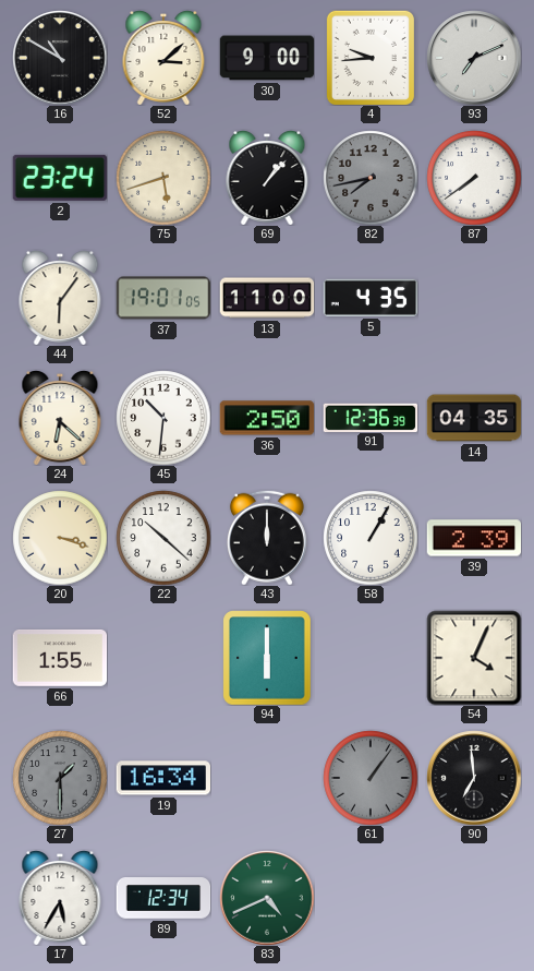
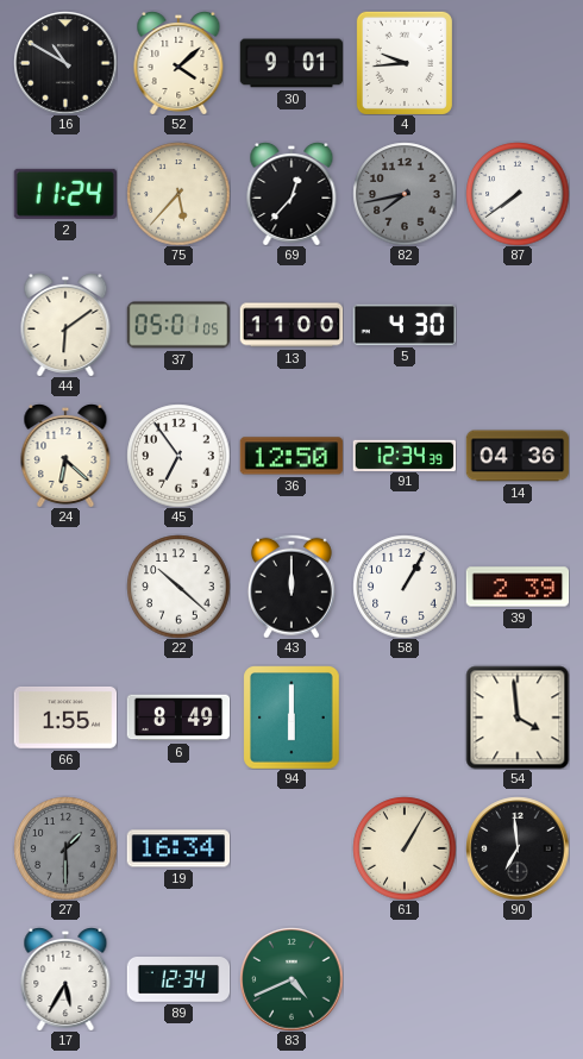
52: 3:08 -> 4:08 (178, 63)
30: 9:00 -> 9:01 (291, 63)
93: 7:11 -> none (474, 58)
2: 23:24 -> 11:24 (64, 194)
75: 5:42 -> 5:37 (178, 194)
69: 1:07 -> 12:37 (291, 194)
44: 6:06 -> 6:09 (65, 325)
37: 19:01 -> 05:01 (178, 325)
5: 4:35 -> 4:30 (405, 325)
45: 10:31 -> 6:54 (178, 456)
36: 2:50 -> 12:50 (291, 456)
91: 12:36 -> 12:34 (405, 455)
14: 04:35 -> 04:36 (518, 456)
20: 3:18 -> none (60, 538)
6: none -> 8:49 (178, 718)
54: 4:04 -> 3:59 (518, 718)
61: 1:06 -> 1:05 (405, 848)
61 dial: grey -> cream (405, 848)
